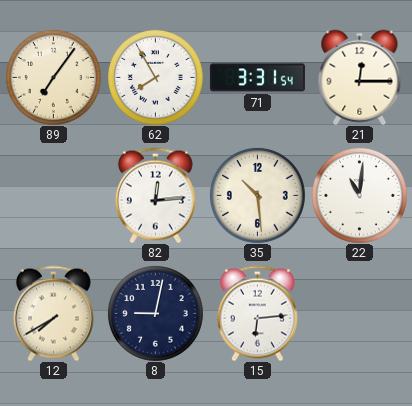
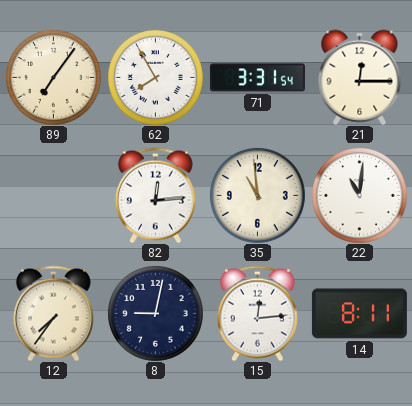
35: 10:29 -> 10:59 (257, 195)
12: 7:40 -> 7:36 (53, 313)
15: 6:14 -> 12:14 (257, 313)
14: none -> 8:11 (359, 314)
